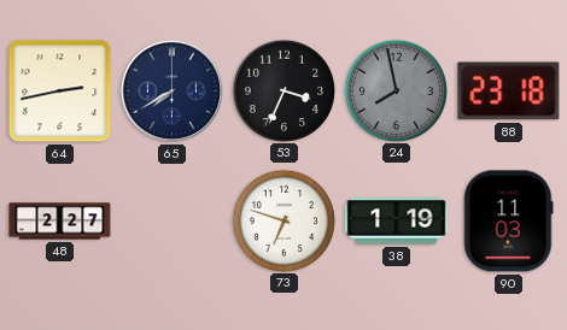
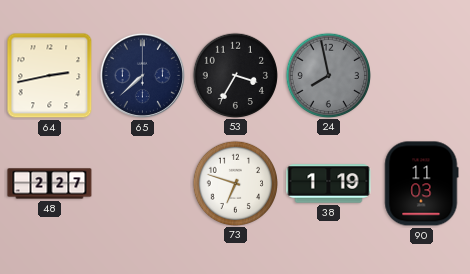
65: 7:40 -> 7:38 (142, 75)
53: 3:34 -> 3:35 (235, 75)
88: 23:18 -> none (509, 92)
